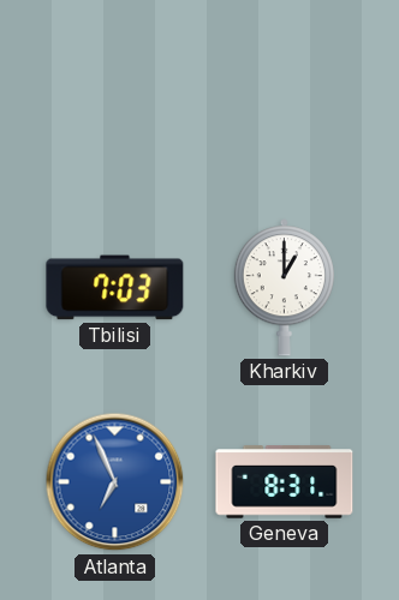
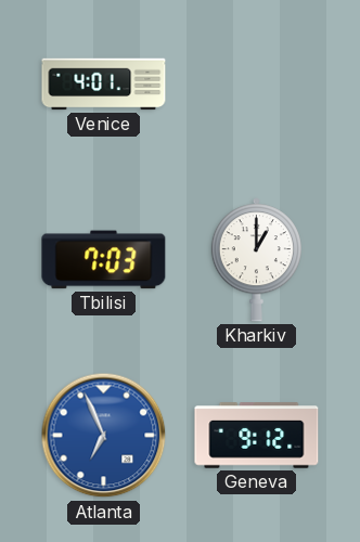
Venice: none -> 4:01 (104, 85)
Geneva: 8:31 -> 9:12 (257, 436)
